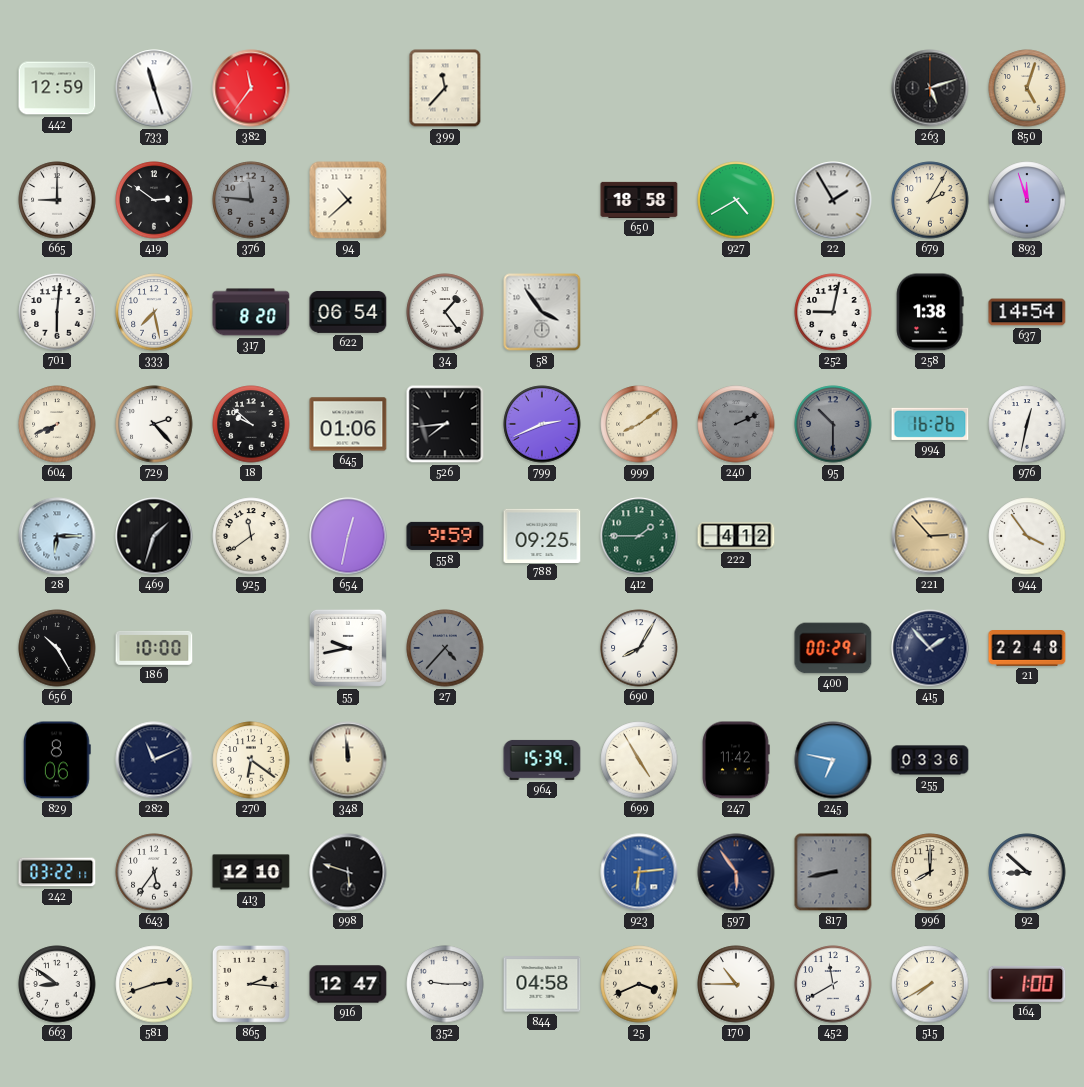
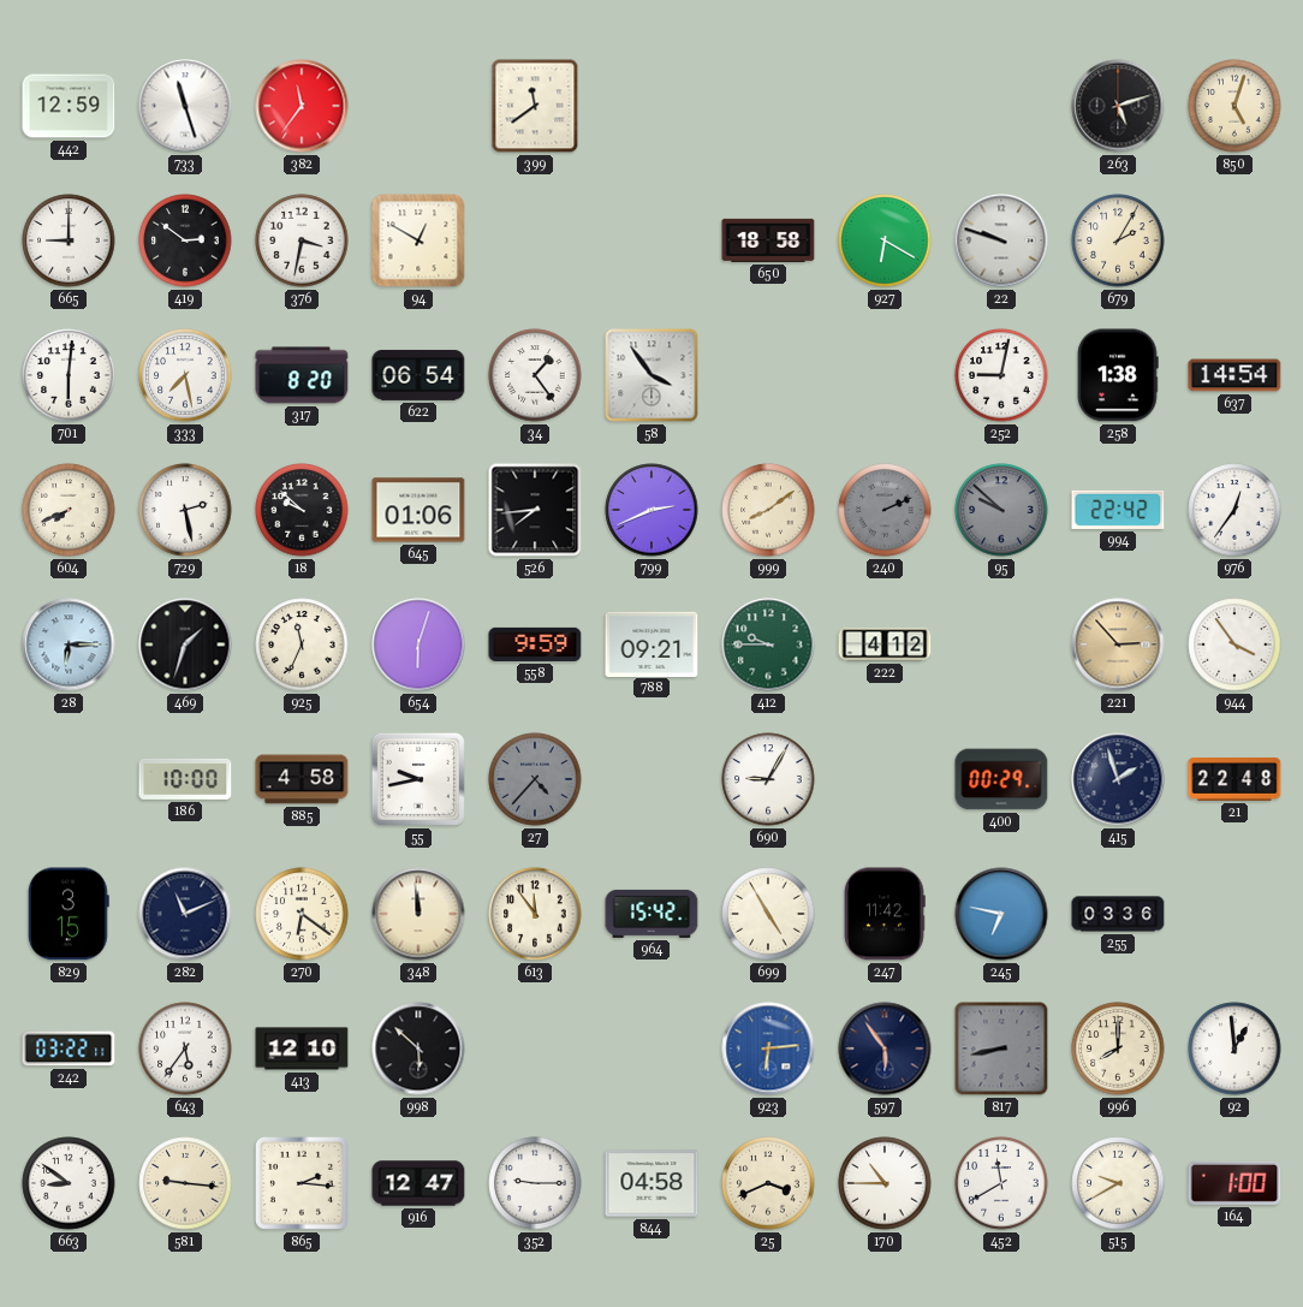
399: 11:37 -> 11:39 (535, 106)
376: 11:46 -> 3:32 (302, 240)
376 dial: grey -> white (302, 240)
94: 10:38 -> 12:50 (418, 240)
927: 4:40 -> 6:20 (885, 240)
22: 1:55 -> 9:48 (1001, 240)
893: 11:57 -> none (1027, 200)
729: 2:23 -> 2:28 (185, 510)
95: 10:30 -> 9:52 (1001, 510)
994: 16:26 -> 22:42 (1118, 510)
976: 12:32 -> 12:36 (1234, 510)
925: 11:39 -> 11:34 (302, 644)
654: 12:32 -> 6:03 (418, 644)
788: 09:25 -> 09:21 (651, 643)
412: 1:45 -> 9:45 (768, 644)
656: 10:25 -> none (57, 648)
885: none -> 4:58 (302, 779)
690: 8:05 -> 9:05 (768, 779)
415: 1:53 -> 1:57 (1118, 779)
829: 8:06 -> 3:15 (70, 914)
613: none -> 11:54 (535, 914)
964: 15:39 -> 15:42 (651, 914)
998: 5:48 -> 5:52 (418, 1048)
92: 8:52 -> 12:59 (1234, 1048)
581: 2:42 -> 9:16 (185, 1183)
515: 7:40 -> 9:40 (1118, 1183)
